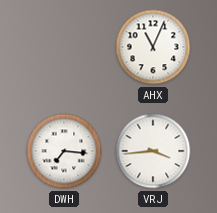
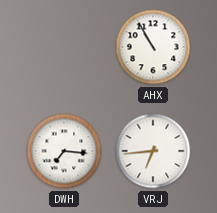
AHX: 11:04 -> 10:55 (153, 47)
VRJ: 3:44 -> 6:44 (153, 151)
